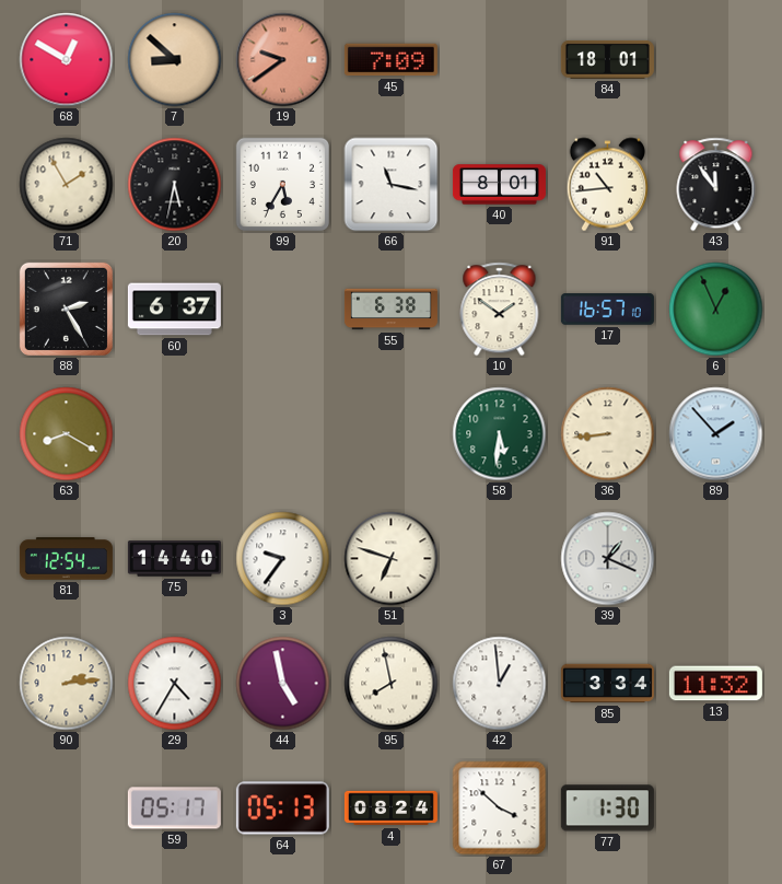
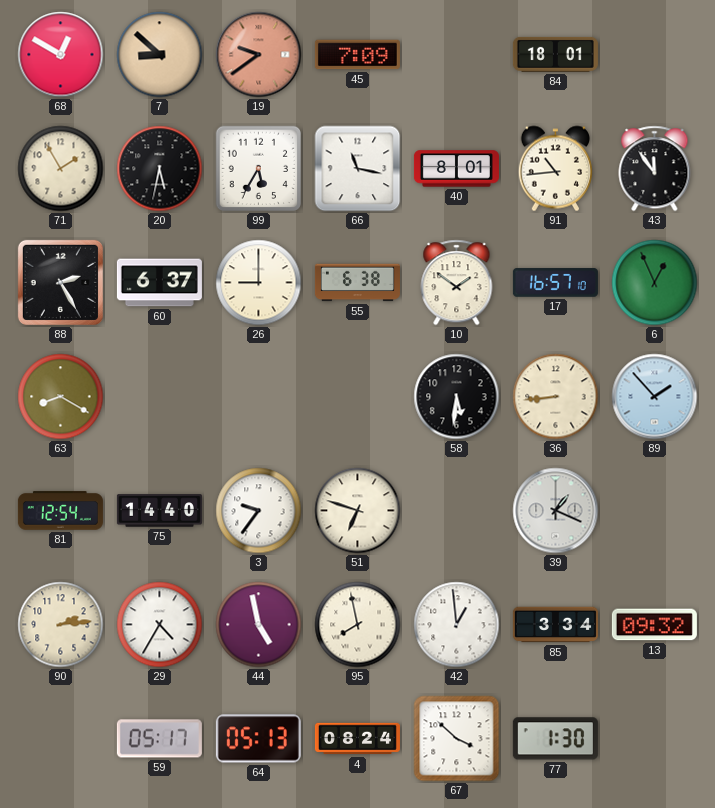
26: none -> 9:00 (259, 283)
58 dial: green -> black (457, 397)
13: 11:32 -> 09:32 (654, 625)
